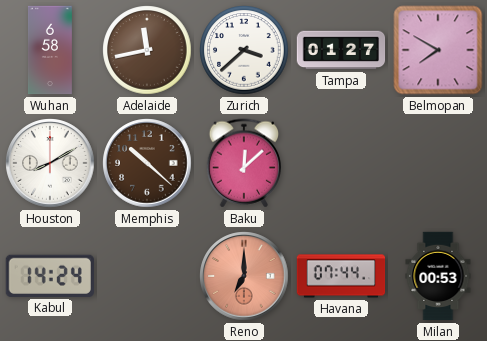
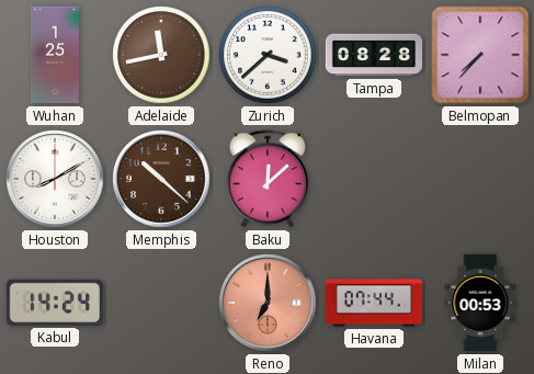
Wuhan: 6:58 -> 1:25 (55, 55)
Tampa: 01:27 -> 08:28 (374, 55)
Belmopan: 7:50 -> 7:37 (480, 55)
